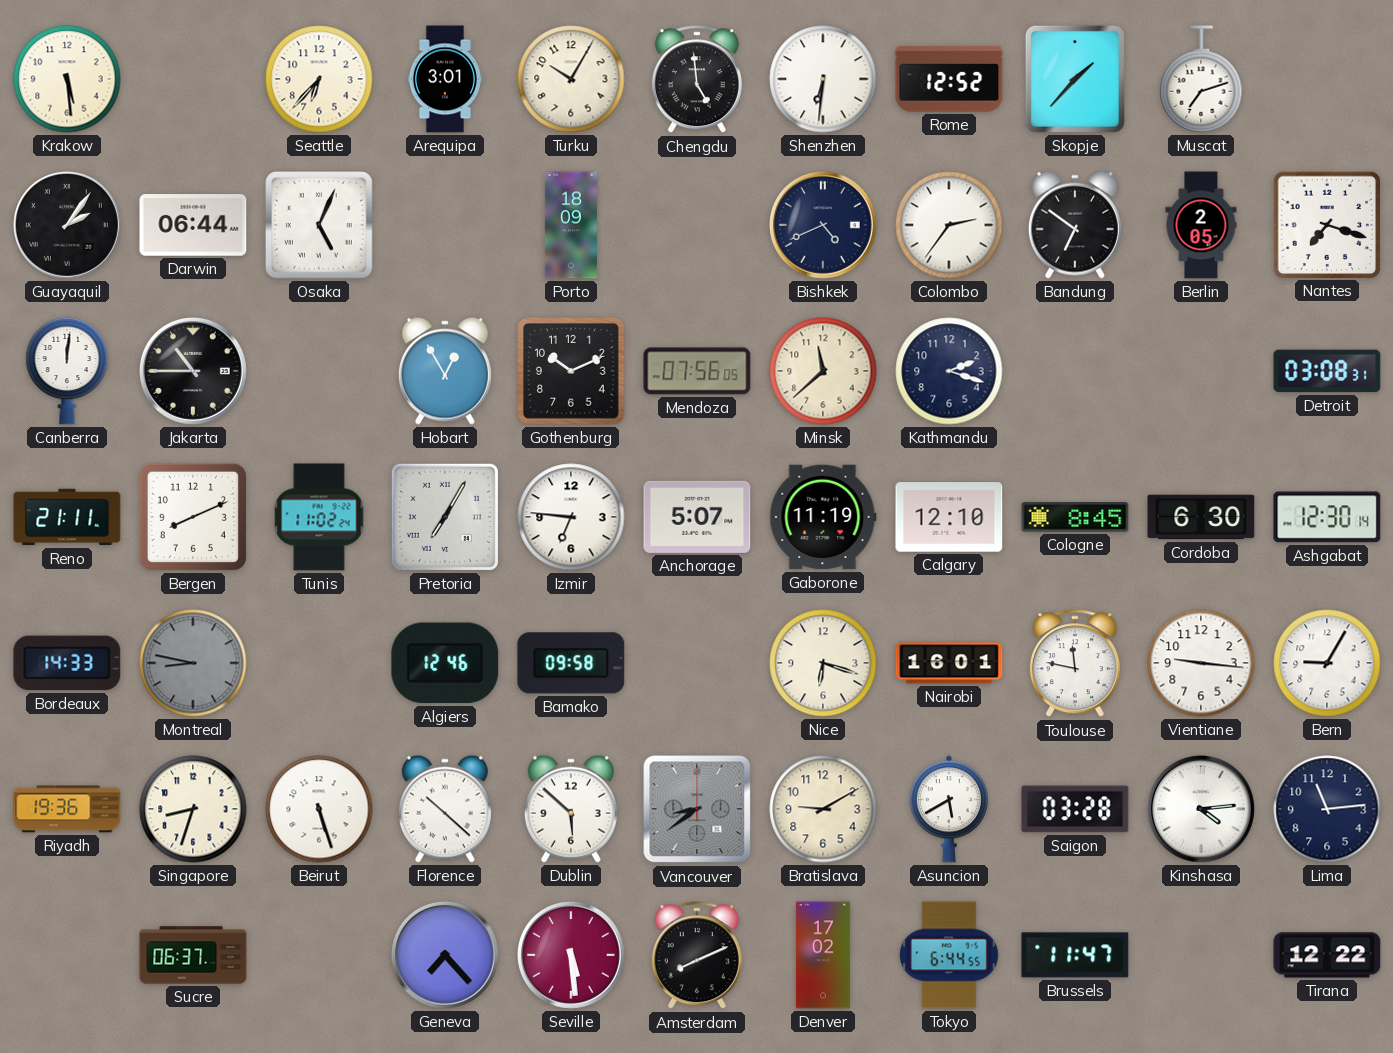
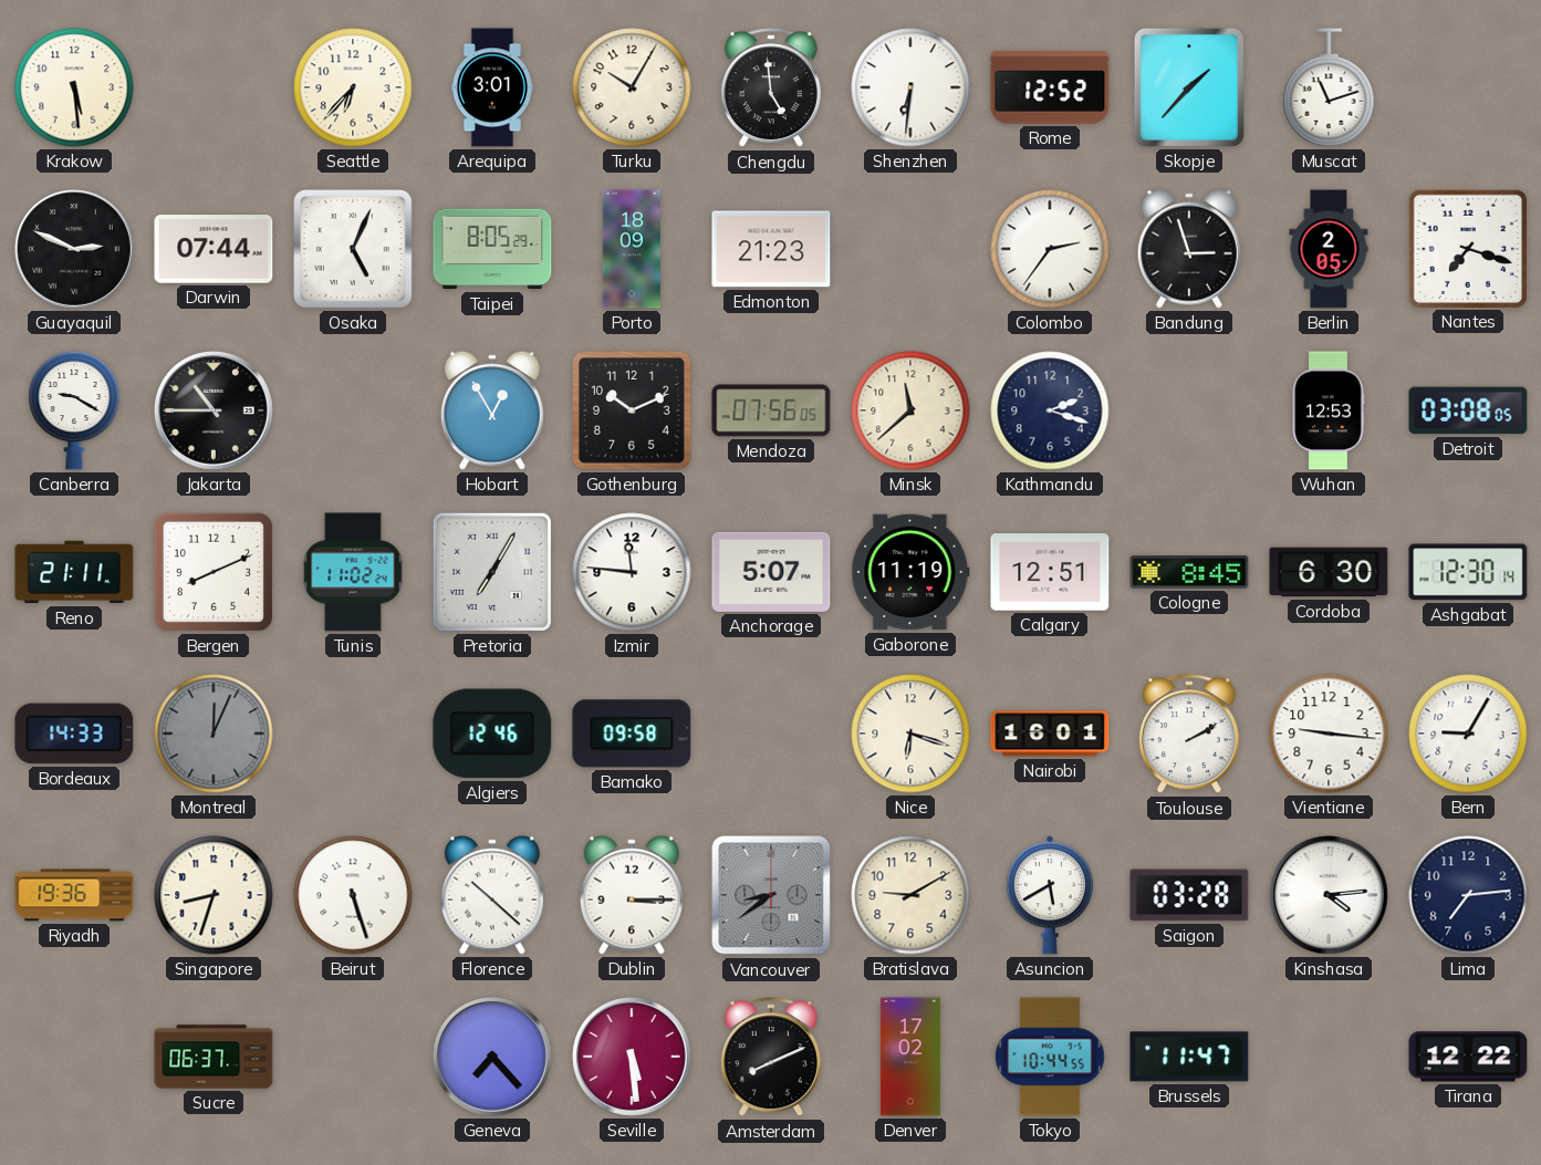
Muscat: 7:12 -> 11:12 (1329, 87)
Guayaquil: 2:06 -> 2:49 (74, 249)
Darwin: 06:44 -> 07:44 (214, 249)
Taipei: none -> 8:05 (492, 249)
Edmonton: none -> 21:23 (771, 249)
Bishkek: 4:41 -> none (823, 225)
Bandung: 6:51 -> 2:57 (1189, 249)
Canberra: 12:01 -> 9:20 (74, 410)
Wuhan: none -> 12:53 (1329, 410)
Detroit: 03:08:31 -> 03:08:05 (1468, 410)
Izmir: 6:46 -> 11:46 (632, 572)
Calgary: 12:10 -> 12:51 (1050, 572)
Montreal: 8:47 -> 12:04 (214, 734)
Toulouse: 11:47 -> 2:10 (1189, 735)
Dublin: 5:52 -> 3:15 (632, 895)
Lima: 11:14 -> 7:14 (1468, 895)
Tokyo: 6:44 -> 10:44 (1051, 1057)
